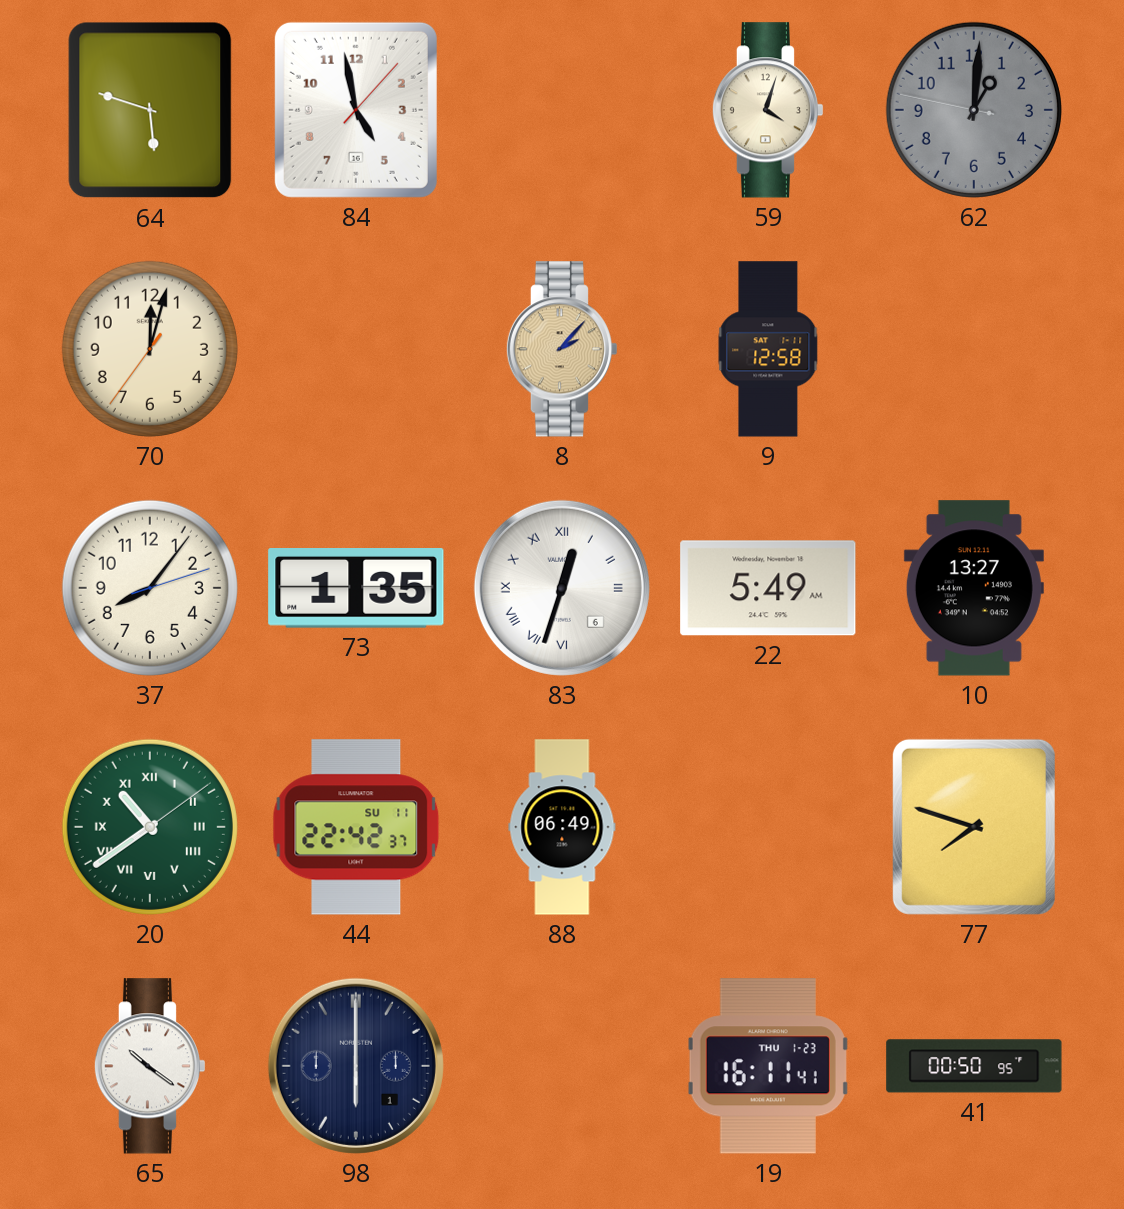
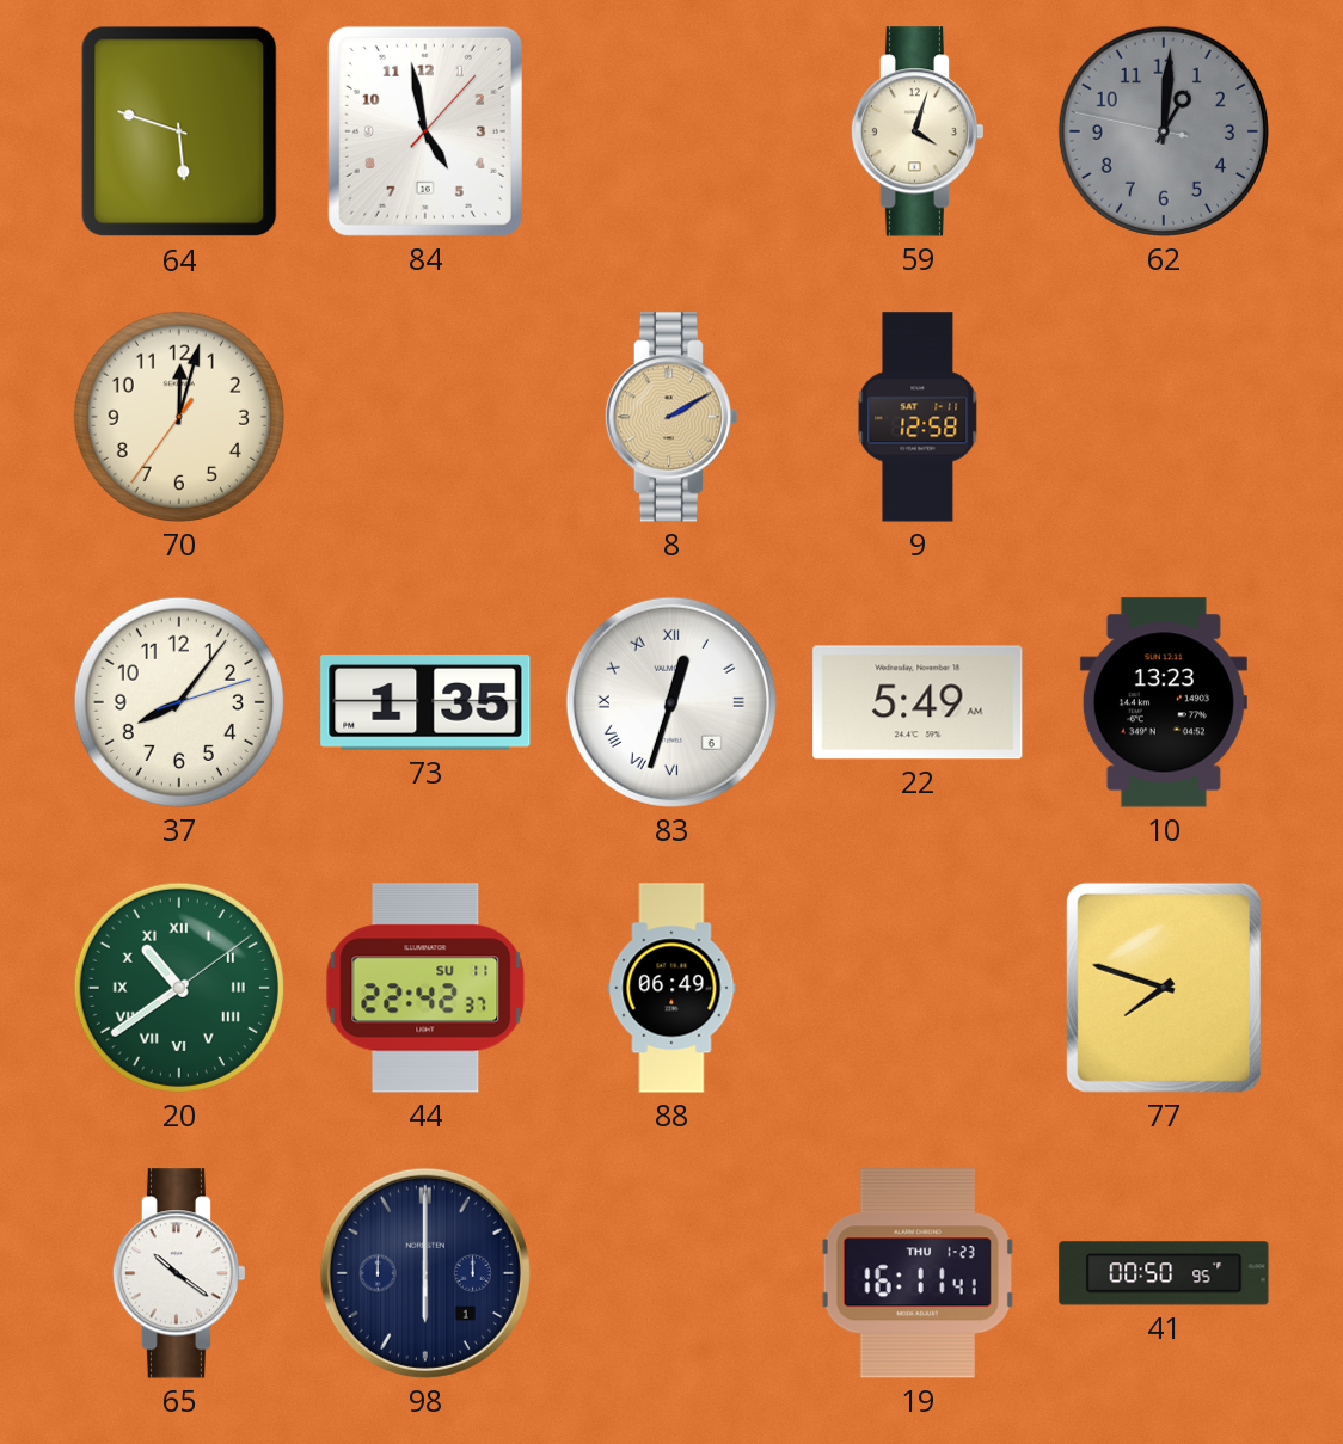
8: 2:07 -> 2:10 (671, 417)
10: 13:27 -> 13:23 (1164, 702)
